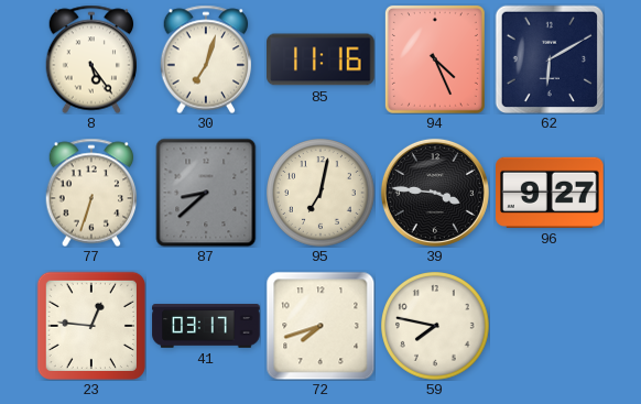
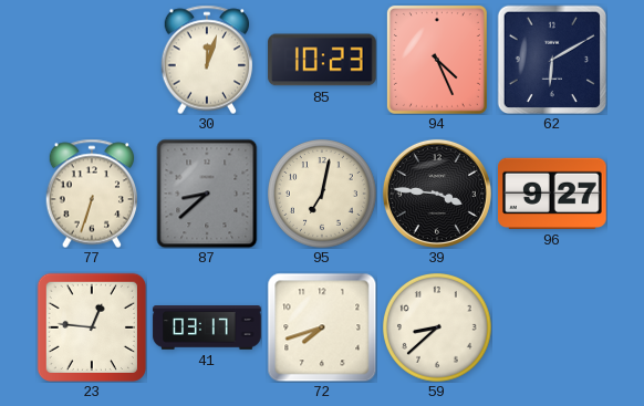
8: 5:24 -> none (91, 59)
30: 7:03 -> 12:03 (207, 60)
85: 11:16 -> 10:23 (322, 60)
59: 7:47 -> 8:38 (438, 329)
